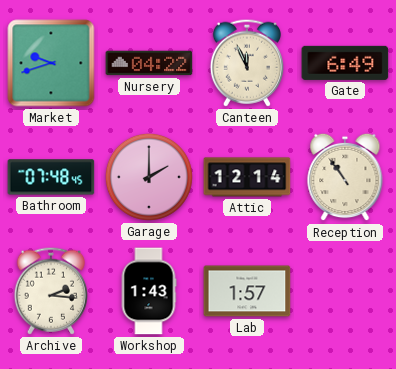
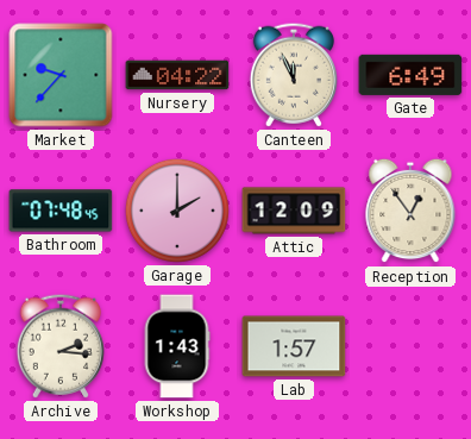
Market: 9:42 -> 9:37 (61, 75)
Attic: 12:14 -> 12:09 (294, 211)
Reception: 10:54 -> 12:54 (410, 211)
